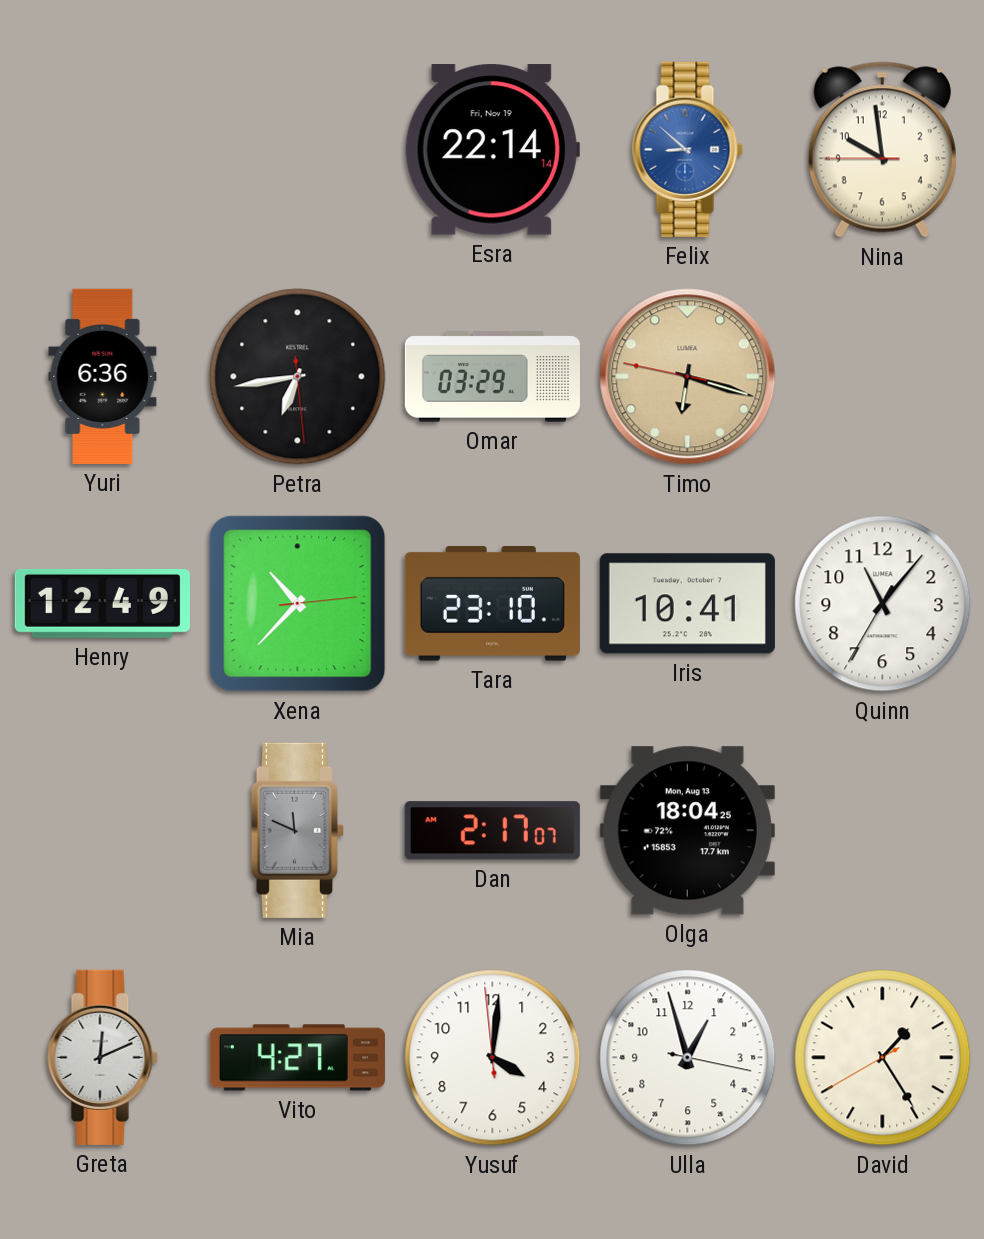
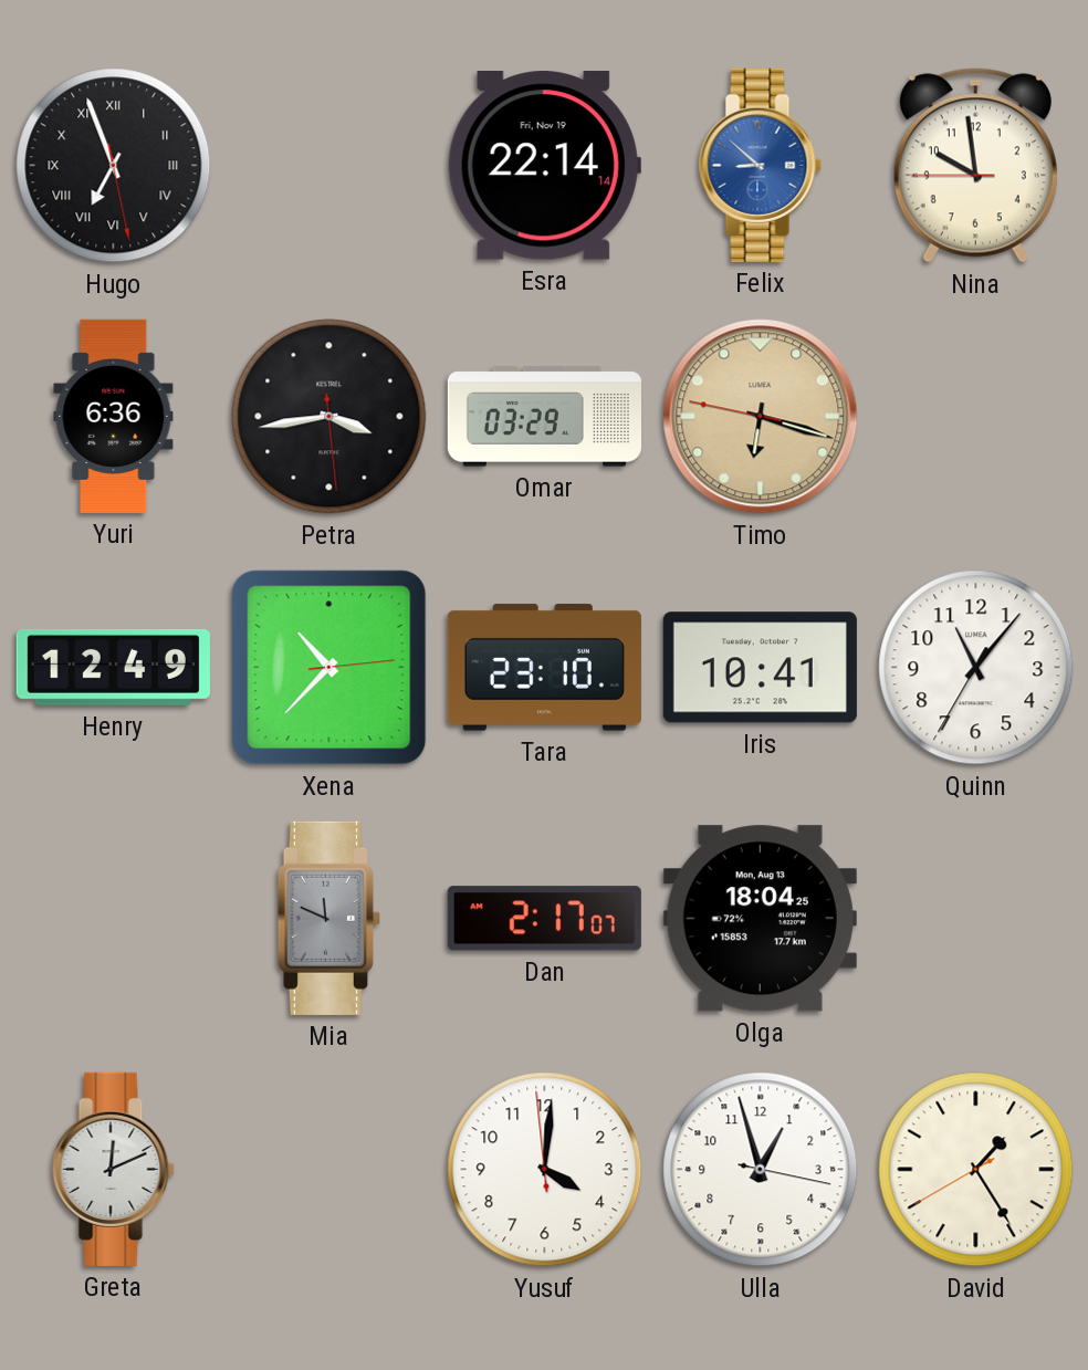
Hugo: none -> 6:56 (114, 166)
Petra: 6:43 -> 3:43 (329, 417)
Vito: 4:27 -> none (297, 1058)
